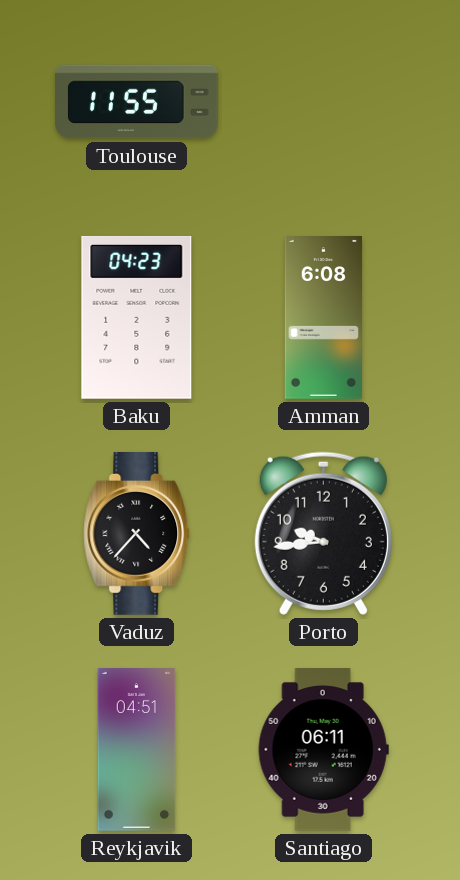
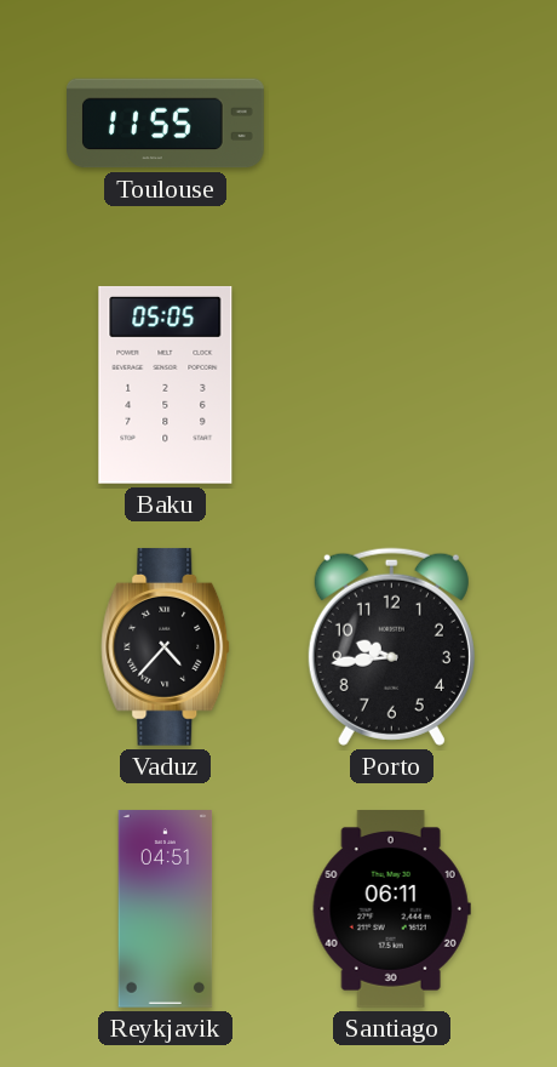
Baku: 04:23 -> 05:05 (166, 384)
Amman: 6:08 -> none (323, 318)
